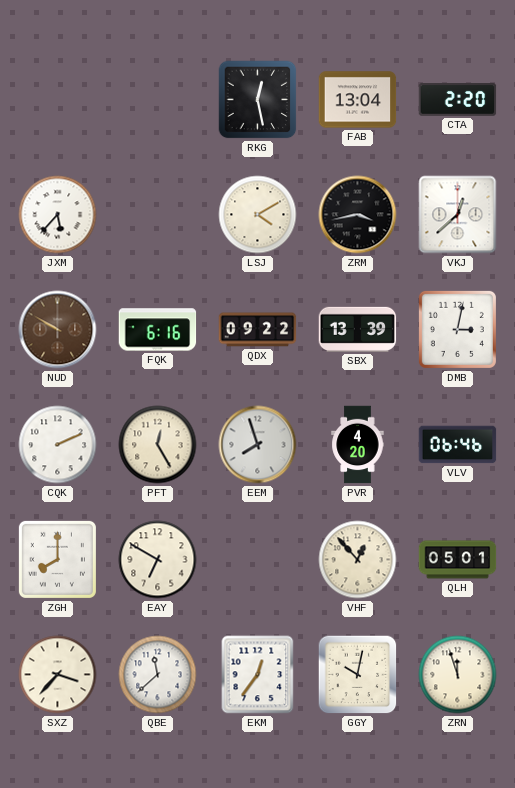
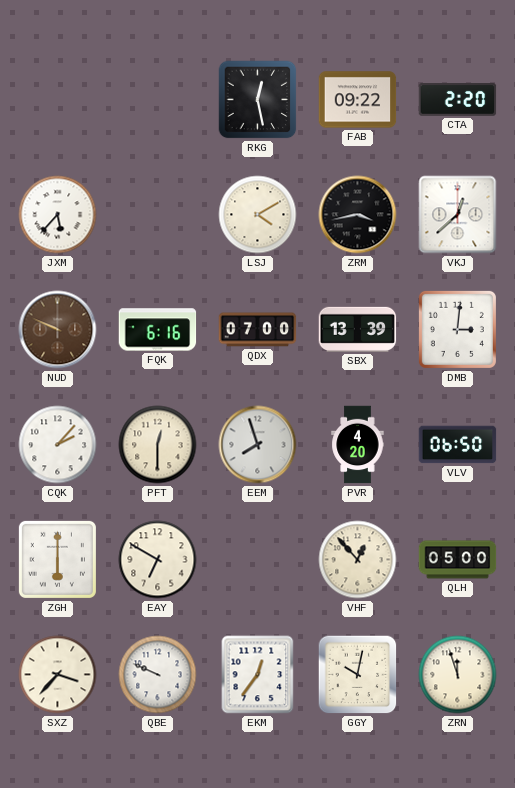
FAB: 13:04 -> 09:22 (358, 100)
NUD: 9:50 -> 9:49 (58, 330)
QDX: 09:22 -> 07:00 (258, 330)
DMB: 3:02 -> 3:01 (457, 329)
CQK: 2:11 -> 2:07 (58, 445)
PFT: 12:25 -> 12:30 (158, 445)
VLV: 06:46 -> 06:50 (458, 445)
ZGH: 8:00 -> 6:00 (57, 559)
QLH: 05:01 -> 05:00 (458, 560)
QBE: 11:38 -> 9:49 (158, 675)
